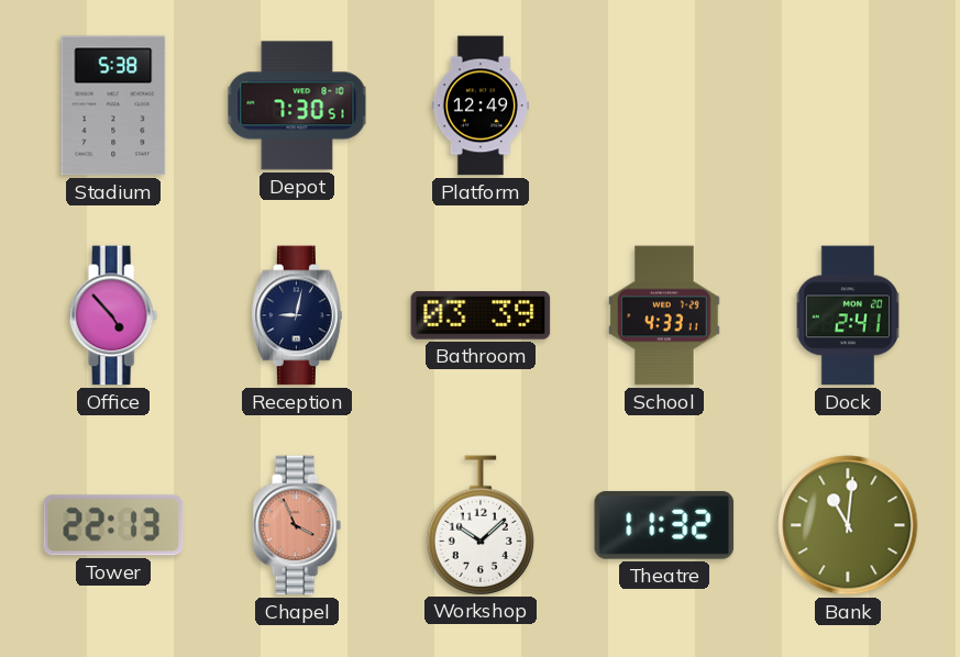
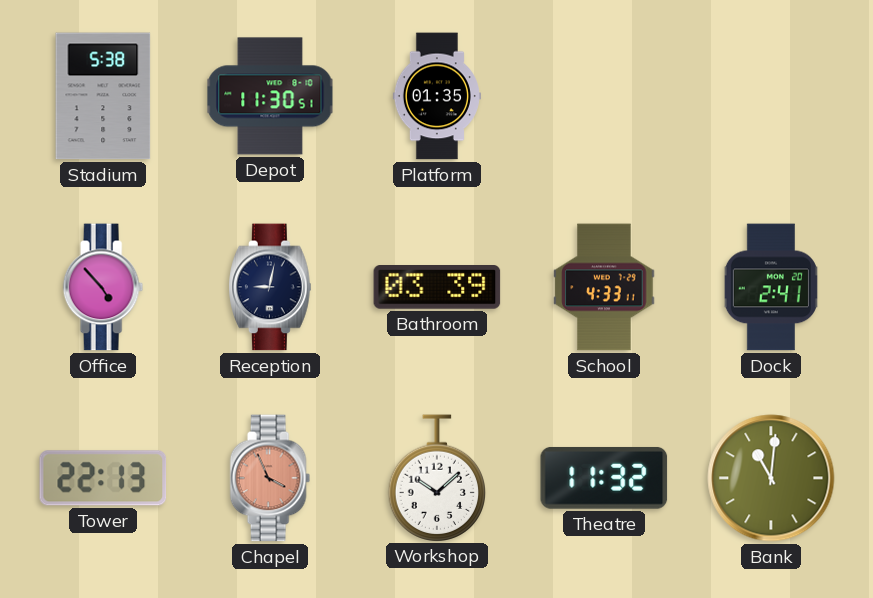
Depot: 7:30 -> 11:30 (270, 96)
Platform: 12:49 -> 01:35 (437, 96)
